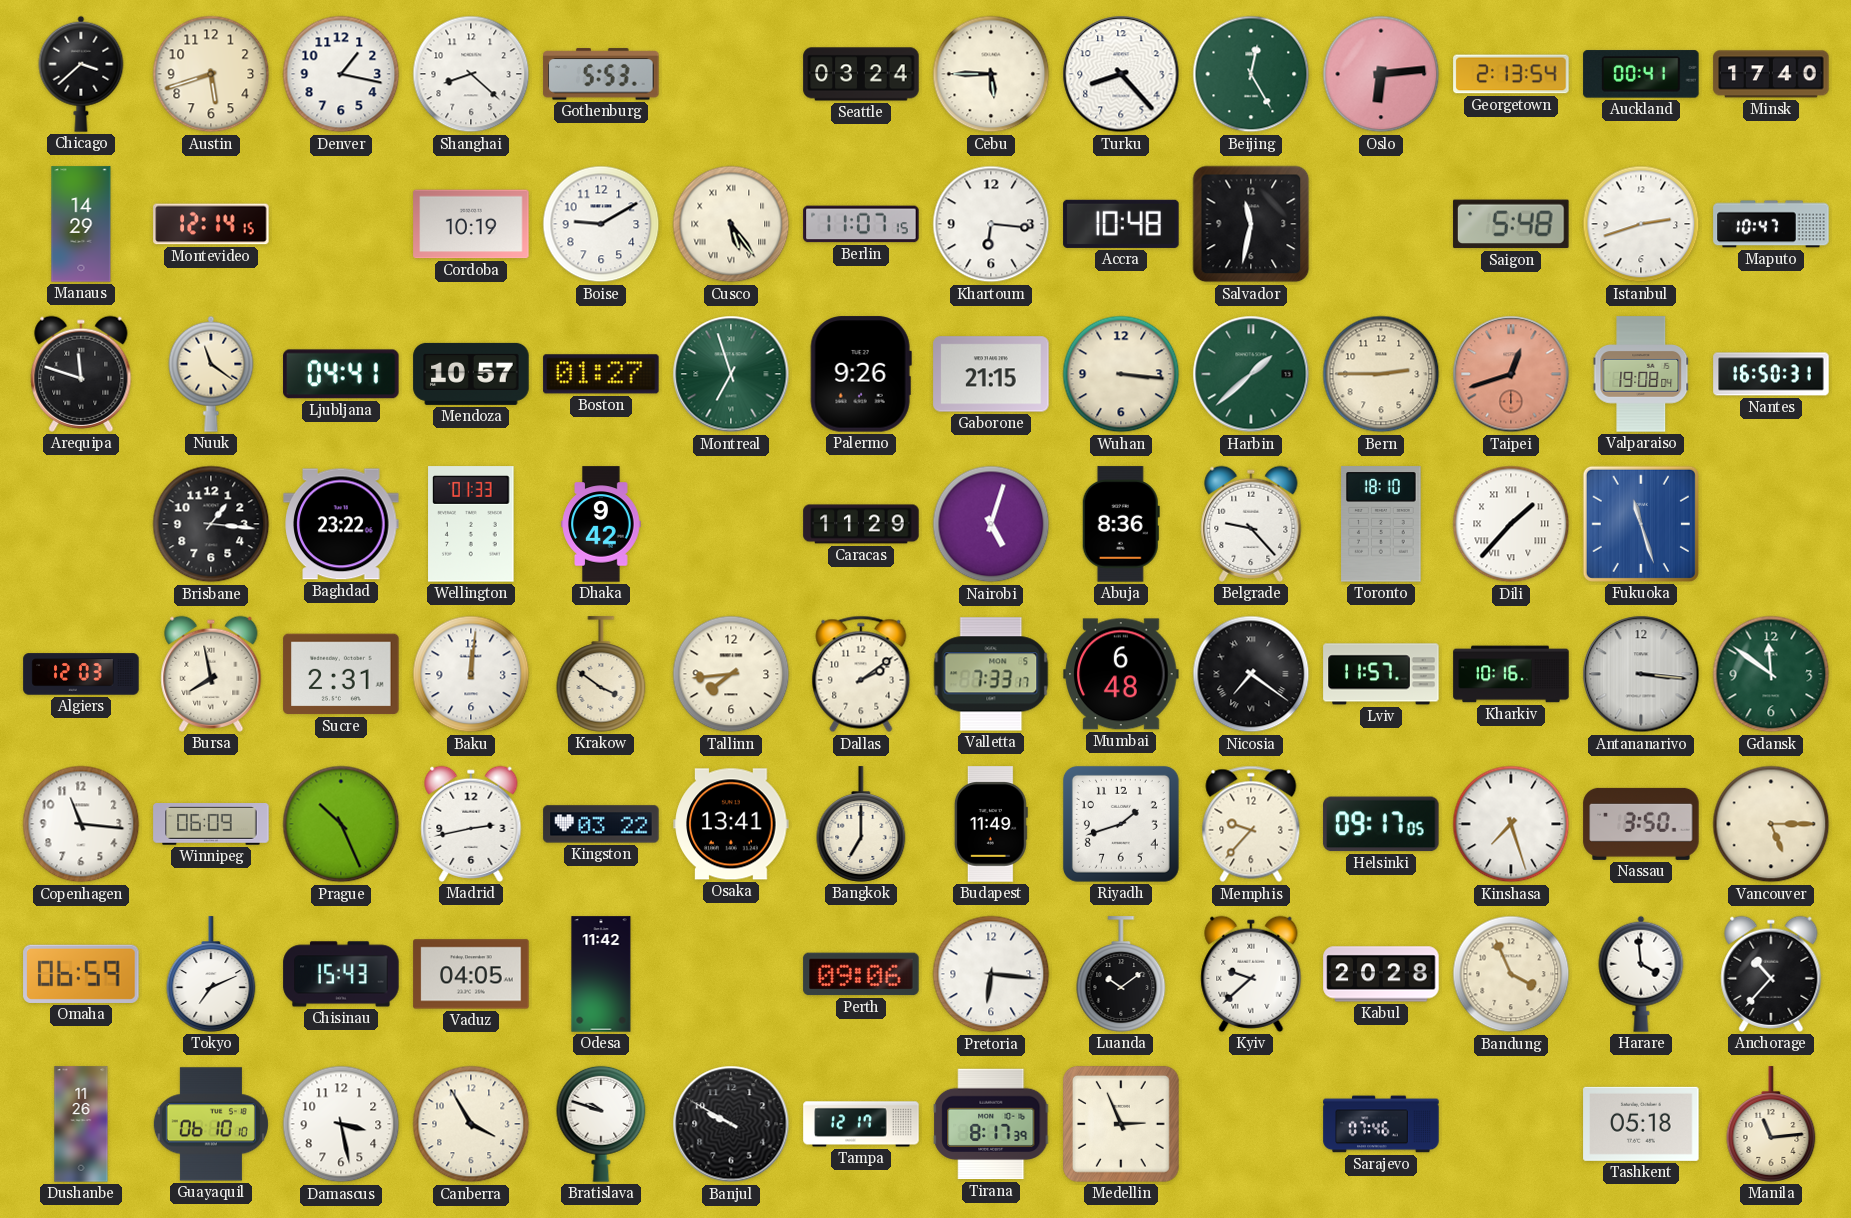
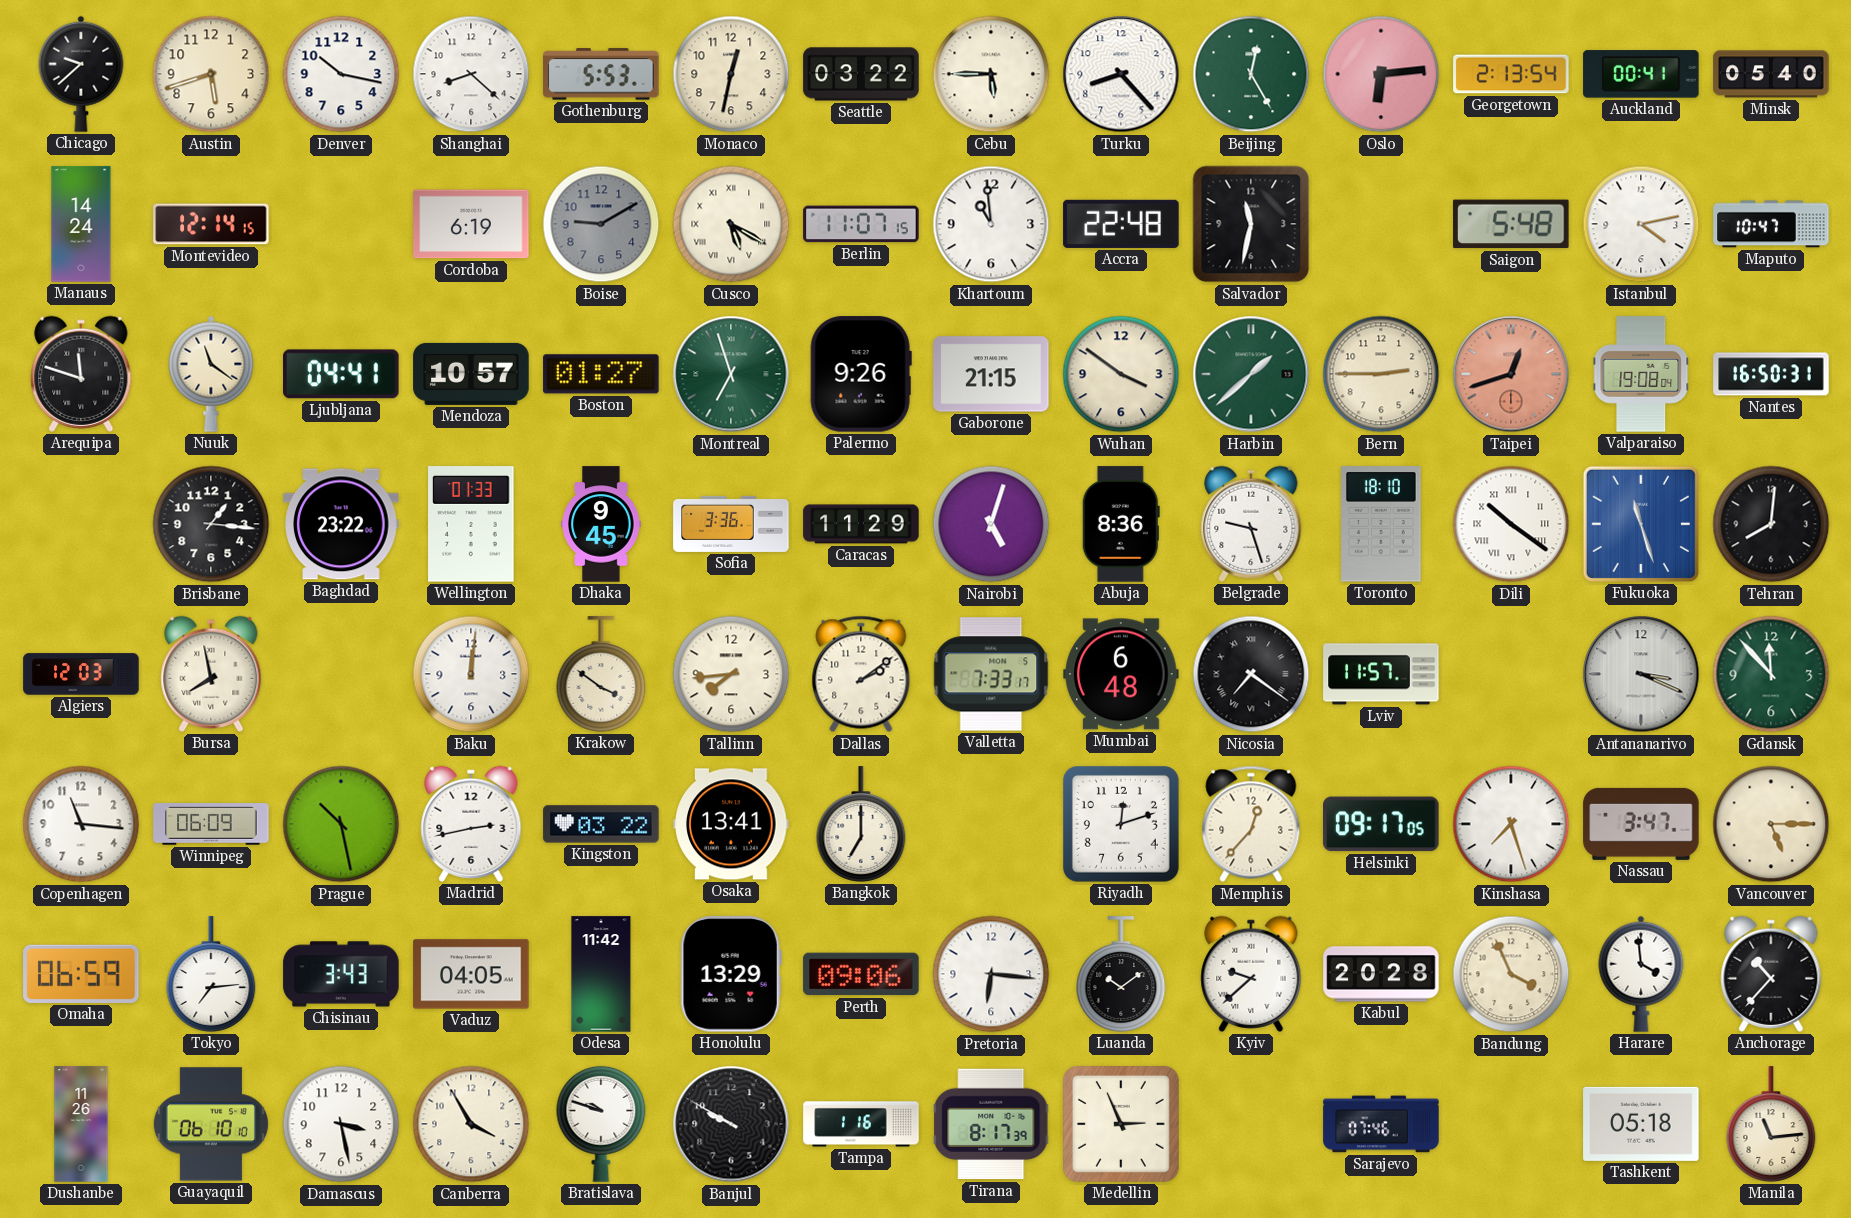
Chicago: 3:38 -> 9:38 (81, 74)
Denver: 1:17 -> 10:17 (341, 74)
Monaco: none -> 12:32 (731, 74)
Seattle: 03:24 -> 03:22 (861, 74)
Minsk: 17:40 -> 05:40 (1771, 74)
Manaus: 14:29 -> 14:24 (81, 224)
Cordoba: 10:19 -> 6:19 (471, 224)
Boise dial: white -> grey (601, 224)
Cusco: 5:24 -> 5:20 (731, 224)
Khartoum: 6:16 -> 10:59 (991, 224)
Accra: 10:48 -> 22:48 (1121, 224)
Istanbul: 2:42 -> 4:13 (1641, 224)
Wuhan: 3:16 -> 3:51 (1121, 374)
Dhaka: 9:42 -> 9:45 (601, 524)
Sofia: none -> 3:36 (731, 524)
Belgrade: 9:23 -> 9:27 (1251, 524)
Dili: 1:37 -> 10:21 (1511, 524)
Tehran: none -> 8:01 (1771, 524)
Sucre: 2:31 -> none (341, 674)
Kharkiv: 10:16 -> none (1511, 674)
Antananarivo: 3:16 -> 3:19 (1641, 674)
Gdansk: 11:51 -> 11:53 (1771, 674)
Prague: 10:26 -> 10:28 (341, 824)
Budapest: 11:49 -> none (991, 824)
Riyadh: 1:42 -> 12:12 (1121, 824)
Memphis: 9:37 -> 12:37 (1251, 824)
Nassau: 3:50 -> 3:47 (1641, 824)
Tokyo: 7:11 -> 7:14 (211, 974)
Chisinau: 15:43 -> 3:43 (341, 974)
Honolulu: none -> 13:29 (731, 974)
Tampa: 12:17 -> 1:16 (861, 1124)
